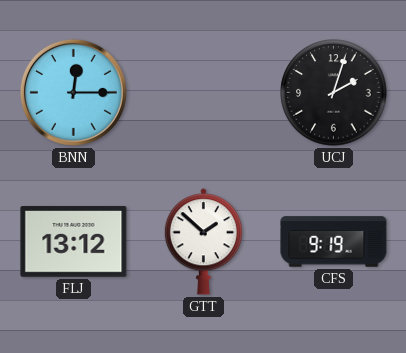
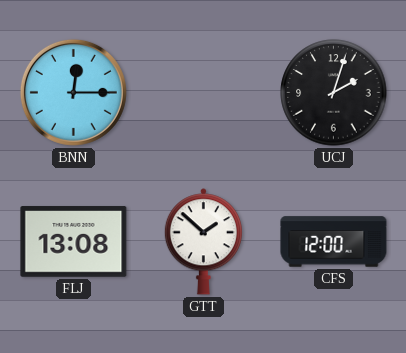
FLJ: 13:12 -> 13:08 (74, 242)
CFS: 9:19 -> 12:00 (334, 242)
